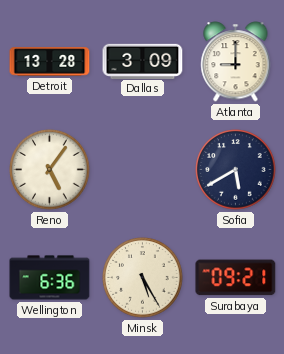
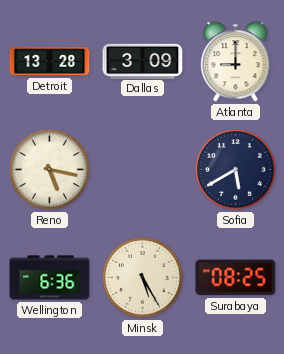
Reno: 5:06 -> 5:17 (50, 170)
Surabaya: 09:21 -> 08:25 (236, 278)
